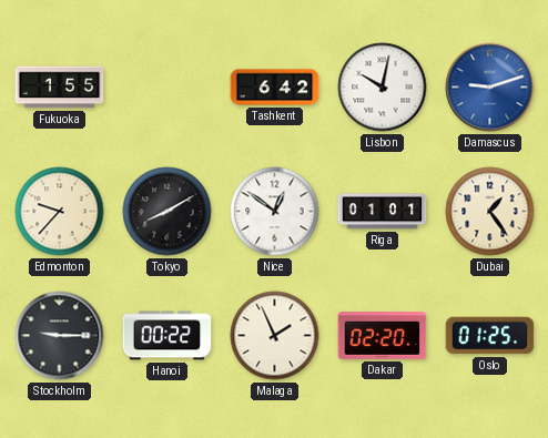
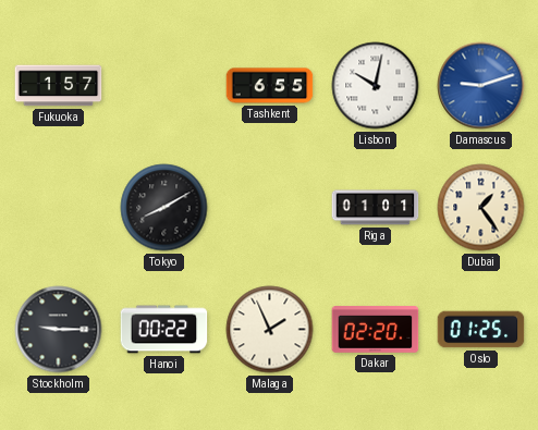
Fukuoka: 1:55 -> 1:57 (59, 86)
Tashkent: 6:42 -> 6:55 (270, 86)
Edmonton: 9:37 -> none (60, 212)
Nice: 12:51 -> none (275, 212)
